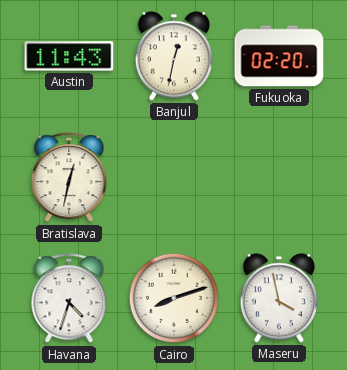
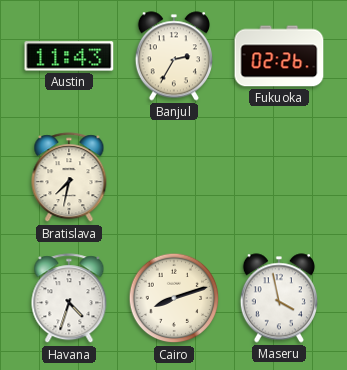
Banjul: 12:32 -> 2:35 (174, 56)
Fukuoka: 02:20 -> 02:26 (279, 56)
Bratislava: 12:32 -> 7:32 (69, 178)
